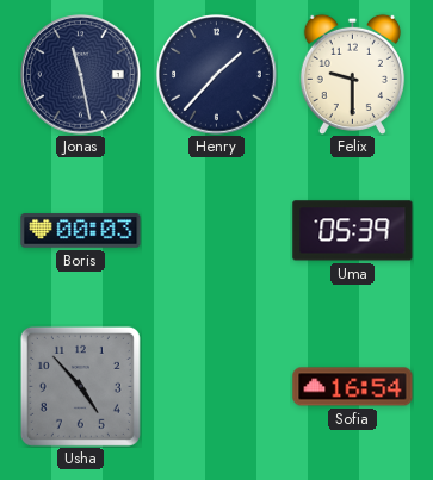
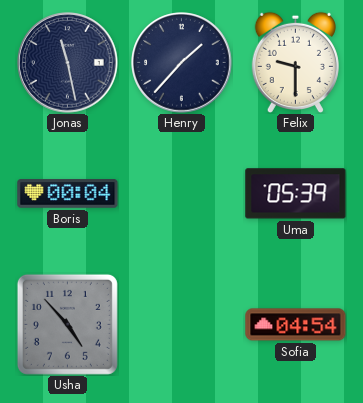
Boris: 00:03 -> 00:04 (68, 194)
Sofia: 16:54 -> 04:54 (296, 325)
